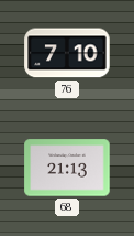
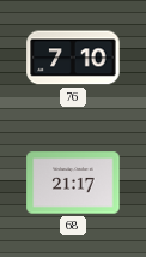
68: 21:13 -> 21:17 (73, 183)
